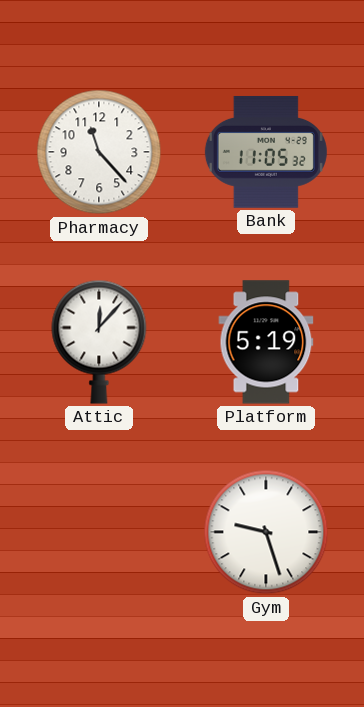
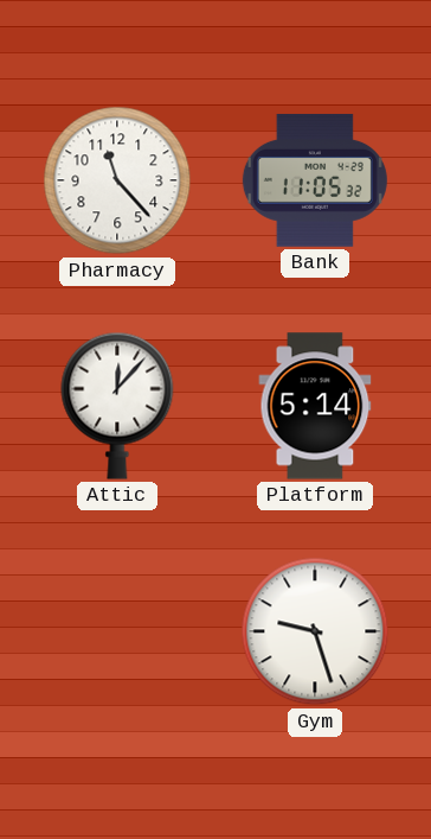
Platform: 5:19 -> 5:14 (315, 406)
